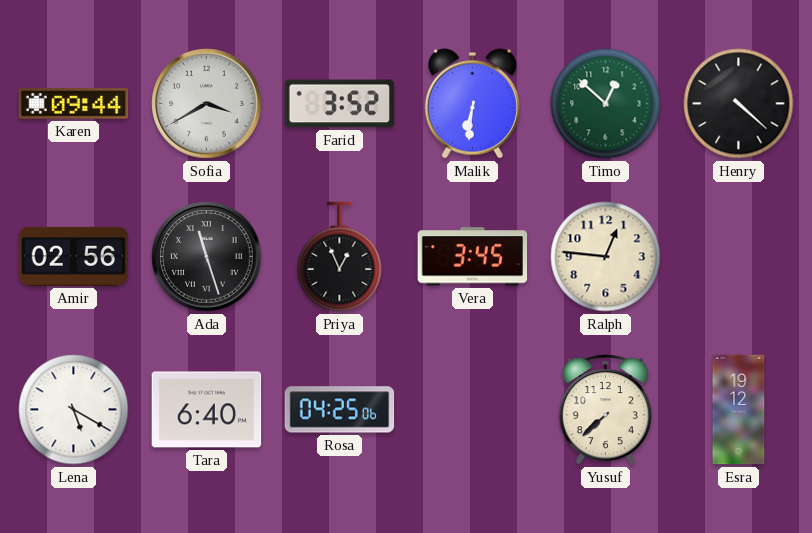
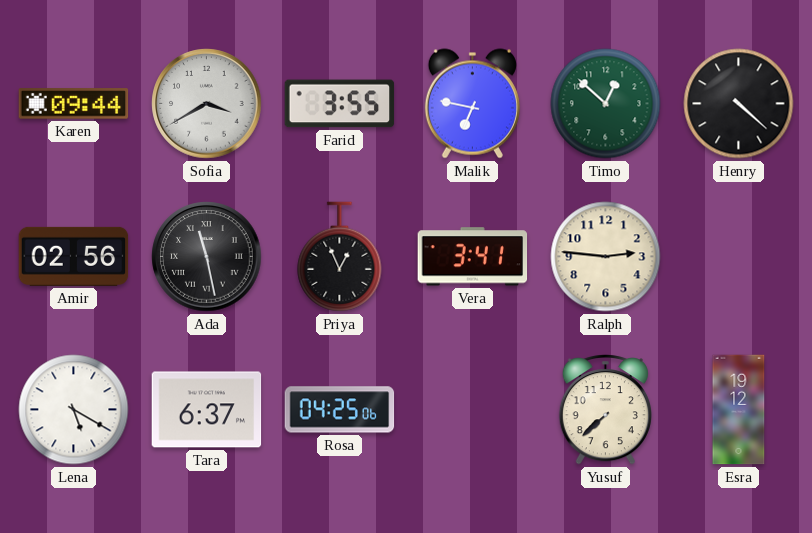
Farid: 3:52 -> 3:55 (340, 104)
Malik: 6:31 -> 6:47 (472, 104)
Ada: 11:27 -> 11:28 (207, 257)
Vera: 3:45 -> 3:41 (473, 257)
Ralph: 12:46 -> 2:46 (606, 257)
Tara: 6:40 -> 6:37 (207, 410)
